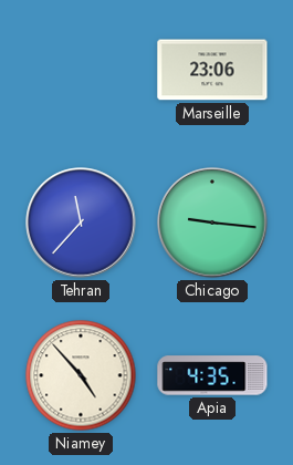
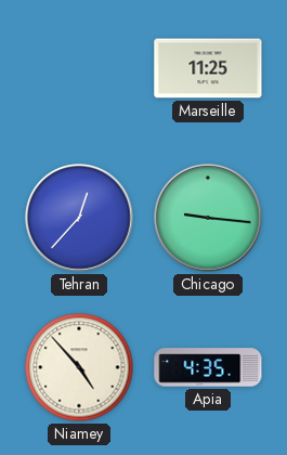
Marseille: 23:06 -> 11:25 (208, 68)
Tehran: 11:37 -> 12:37 (79, 218)
